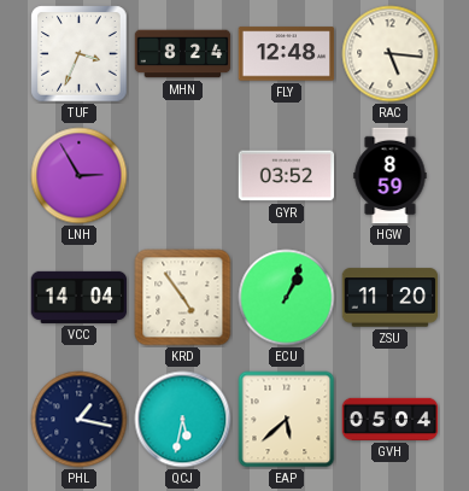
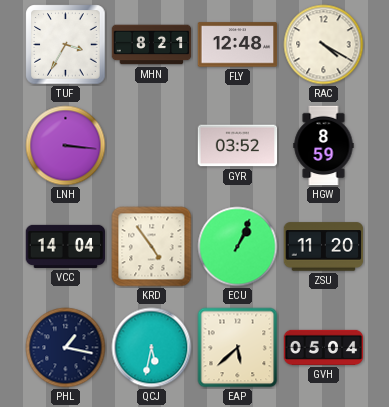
TUF: 3:34 -> 3:35 (66, 45)
MHN: 8:24 -> 8:21 (152, 45)
RAC: 5:16 -> 4:20 (324, 45)
LNH: 2:55 -> 3:16 (66, 146)
